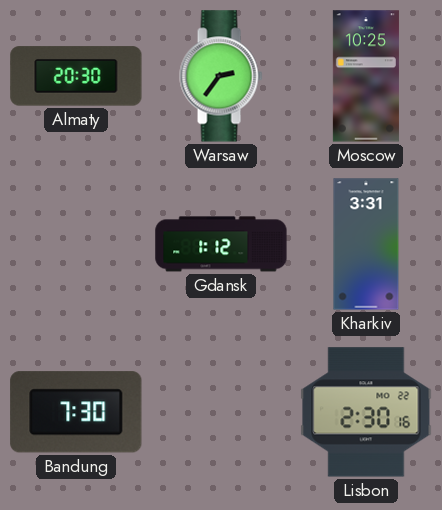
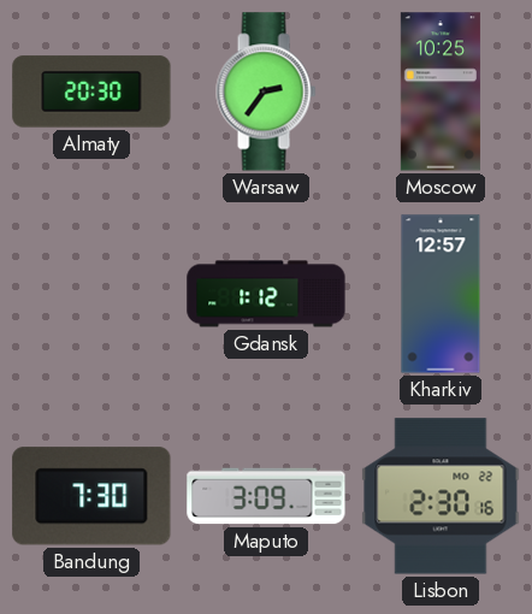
Kharkiv: 3:31 -> 12:57 (441, 294)
Maputo: none -> 3:09 (266, 496)
